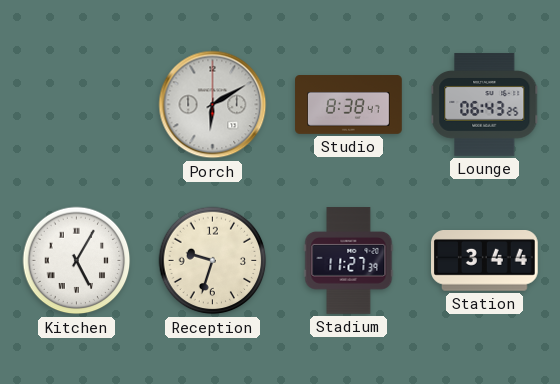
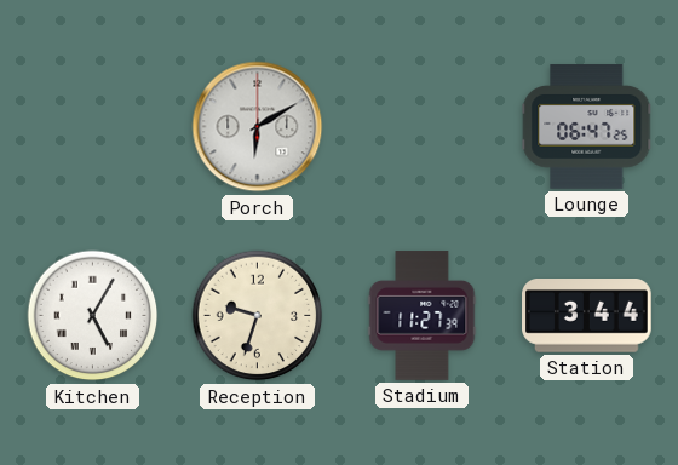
Studio: 8:38 -> none (349, 105)
Lounge: 06:43 -> 06:47 (587, 127)
